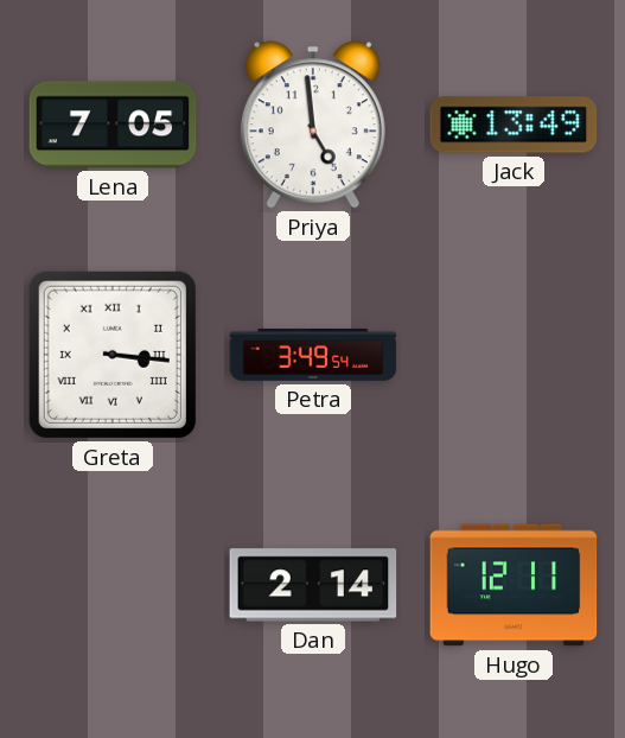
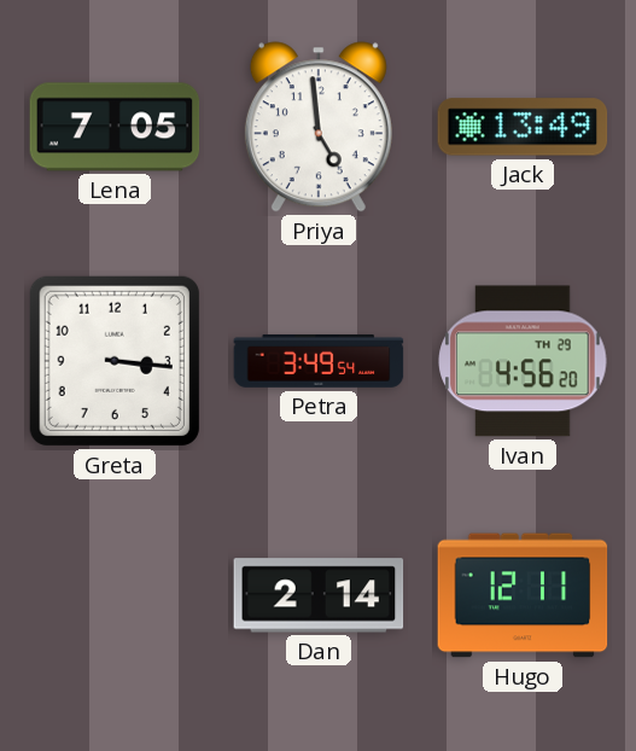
Greta numerals: Roman -> Arabic (115, 361)
Ivan: none -> 4:56 (523, 361)
